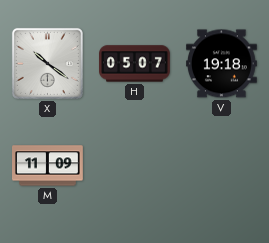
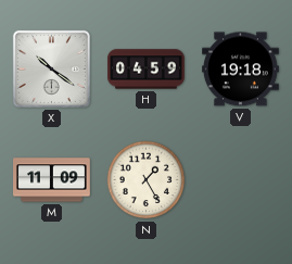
H: 05:07 -> 04:59 (147, 70)
N: none -> 1:25 (147, 180)
